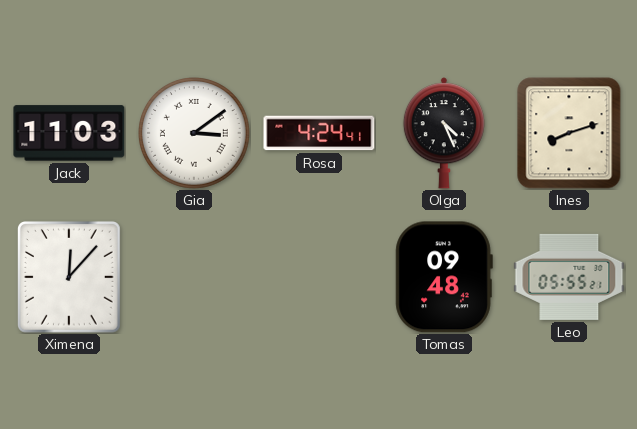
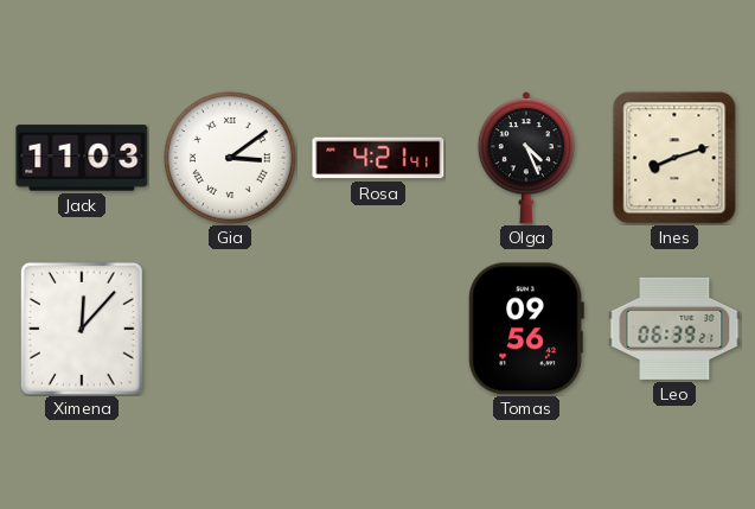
Rosa: 4:24 -> 4:21 (378, 158)
Tomas: 09:48 -> 09:56 (526, 329)
Leo: 05:55 -> 06:39 (674, 329)
